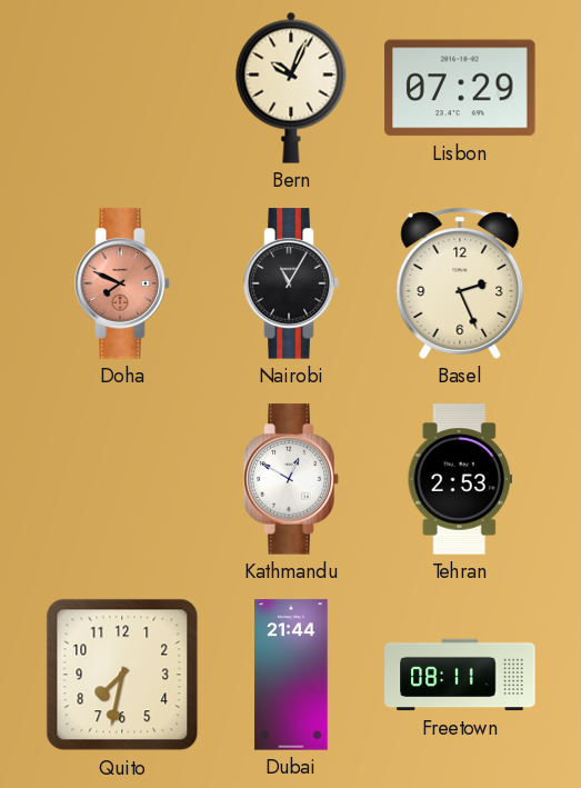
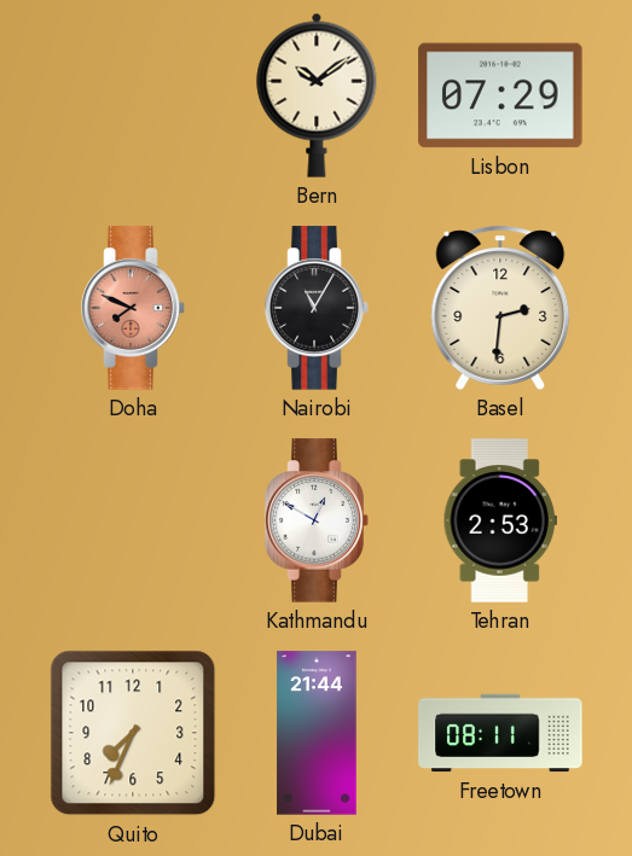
Bern: 10:04 -> 10:09 (317, 95)
Basel: 2:26 -> 2:31 (500, 308)
Quito: 7:32 -> 7:34 (133, 733)
